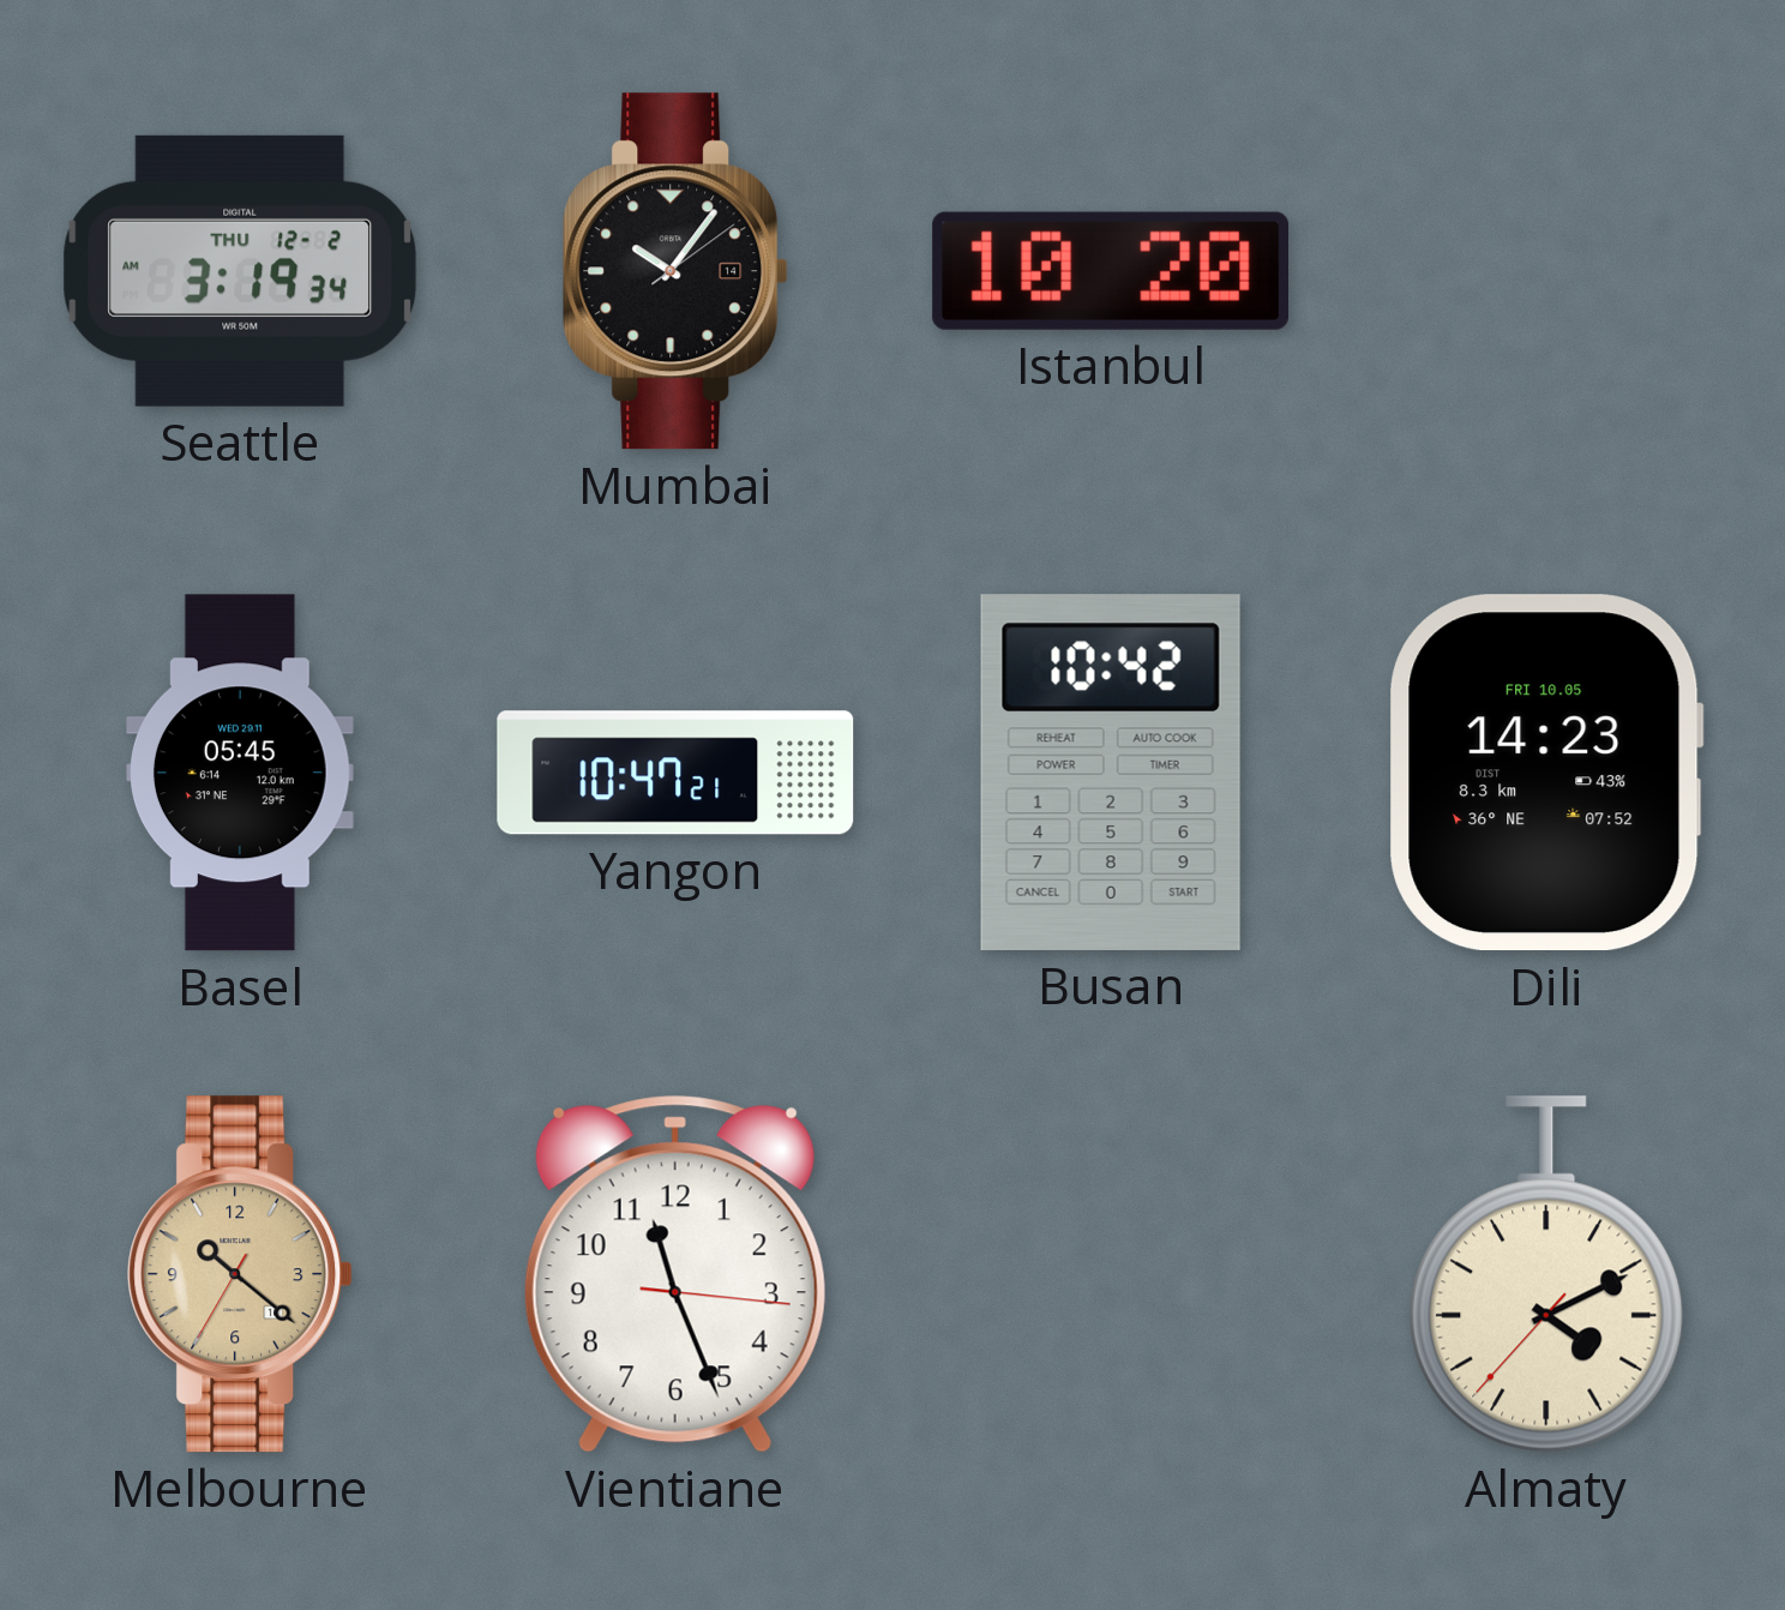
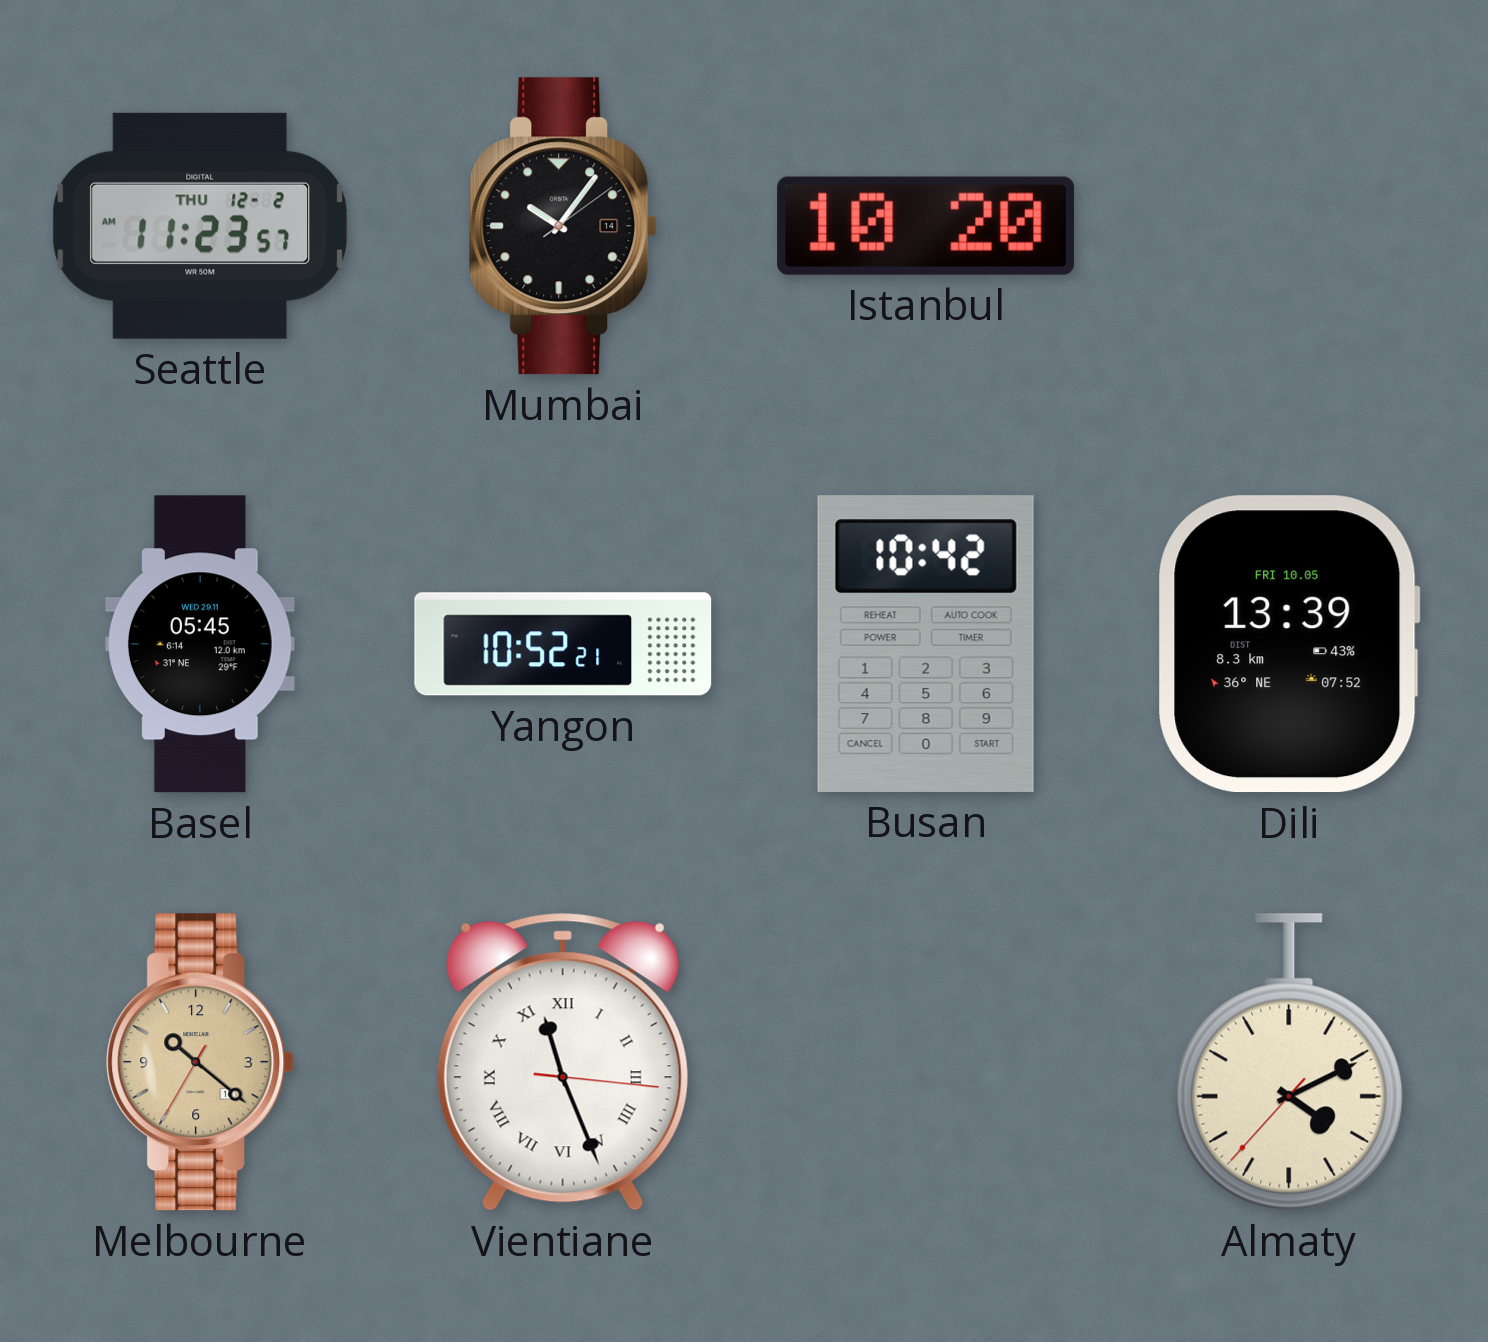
Seattle: 3:19 -> 11:23 (200, 226)
Yangon: 10:47 -> 10:52 (563, 644)
Dili: 14:23 -> 13:39 (1289, 644)
Vientiane numerals: Arabic -> Roman (563, 1062)
